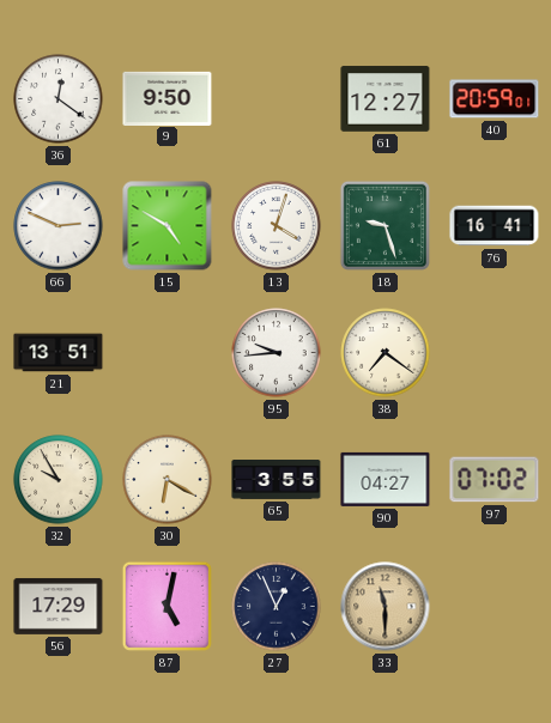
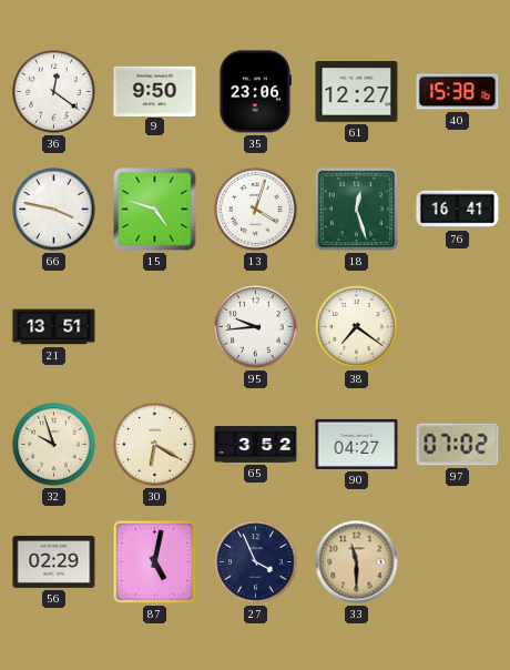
35: none -> 23:06 (255, 92)
40: 20:59 -> 15:38 (458, 92)
66: 2:49 -> 3:47 (54, 210)
15: 4:50 -> 4:48 (155, 210)
18: 9:27 -> 12:27 (356, 209)
32: 9:55 -> 9:57 (54, 445)
65: 3:55 -> 3:52 (256, 445)
56: 17:29 -> 02:29 (54, 561)
27: 12:56 -> 3:56 (256, 562)
